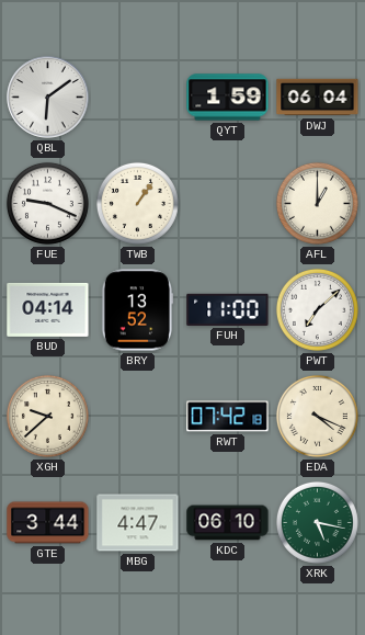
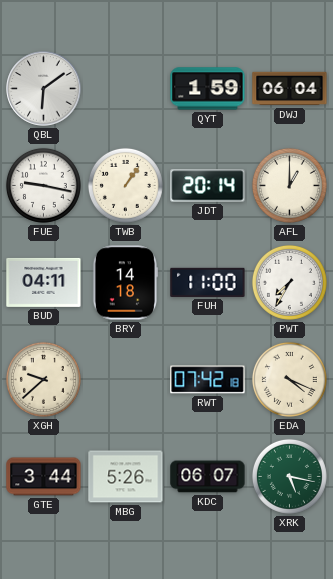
FUE: 9:19 -> 9:17 (43, 185)
JDT: none -> 20:14 (208, 186)
BUD: 04:14 -> 04:11 (44, 282)
BRY: 13:52 -> 14:18 (125, 283)
PWT: 7:08 -> 7:35 (289, 282)
MBG: 4:47 -> 5:26 (126, 477)
KDC: 06:10 -> 06:07 (208, 477)
